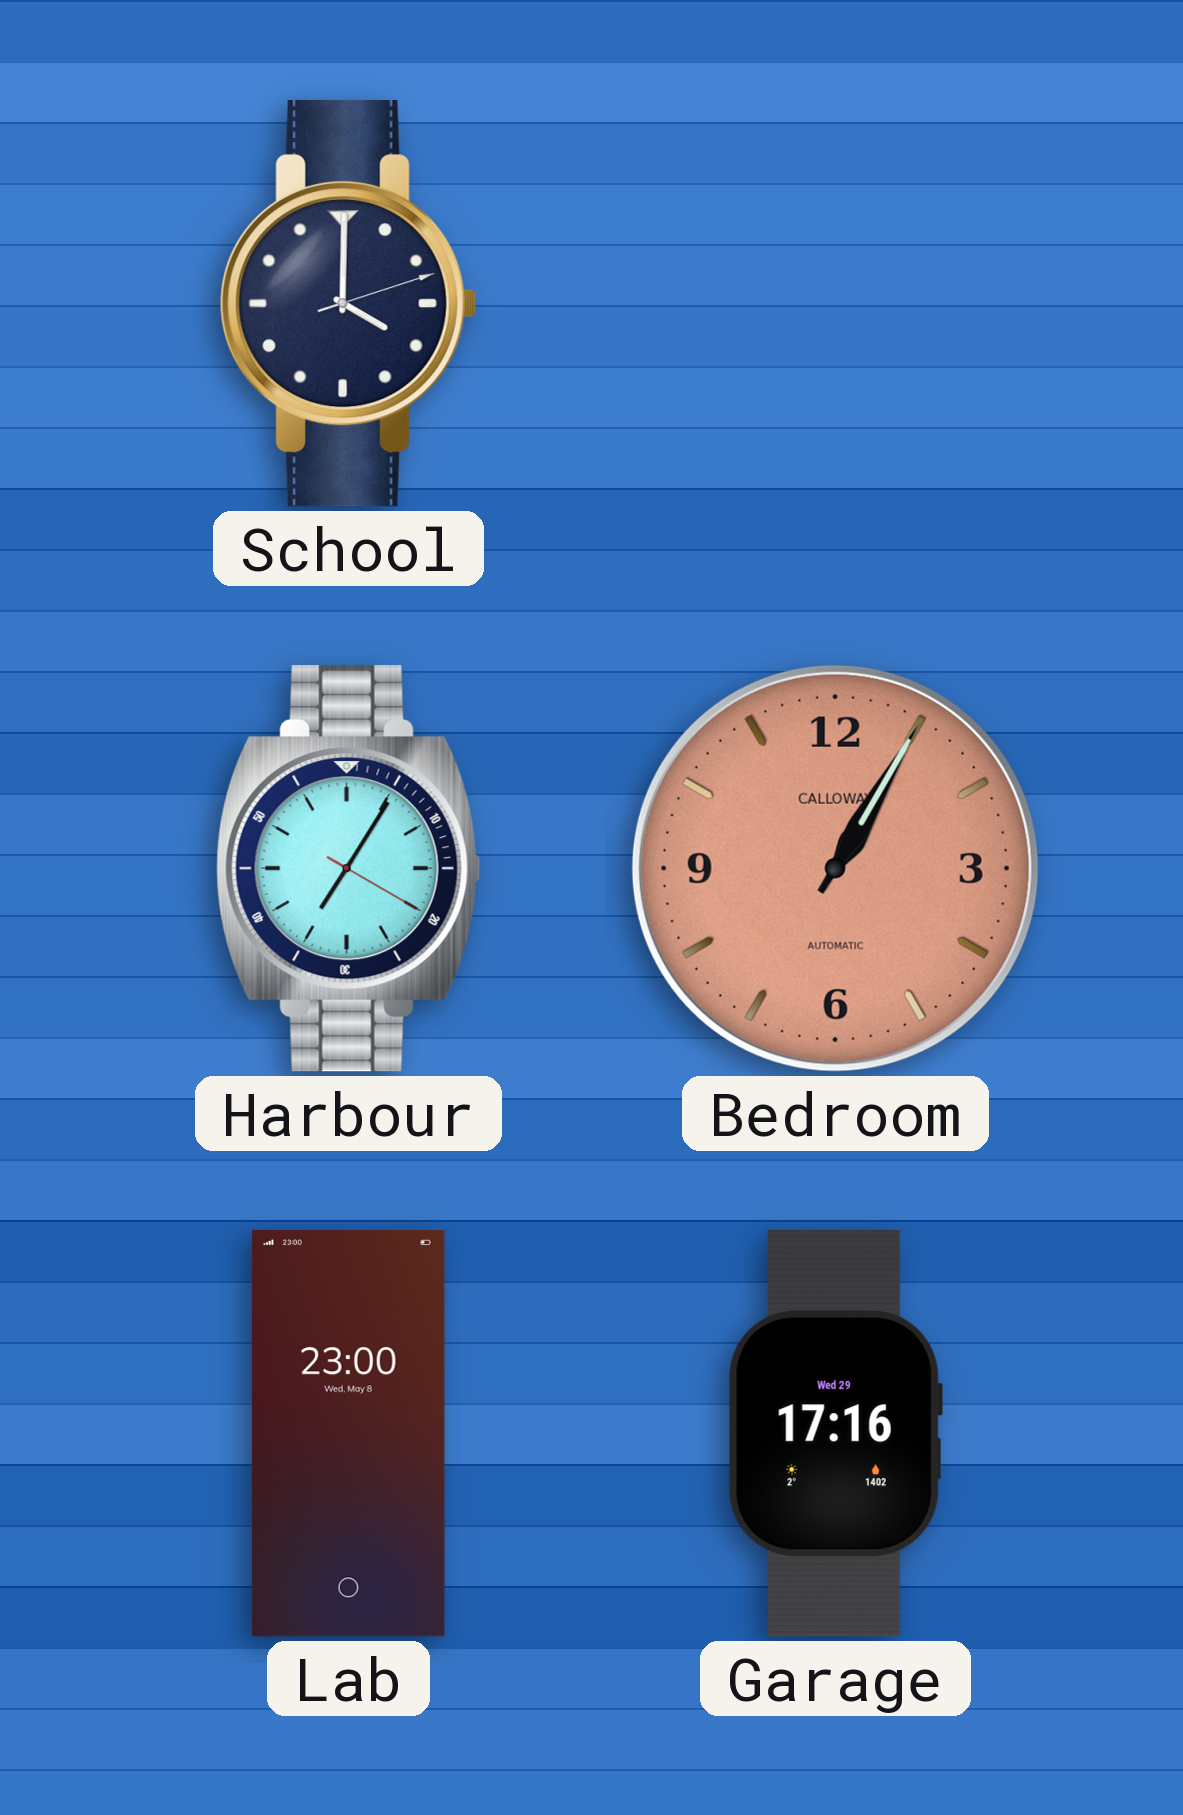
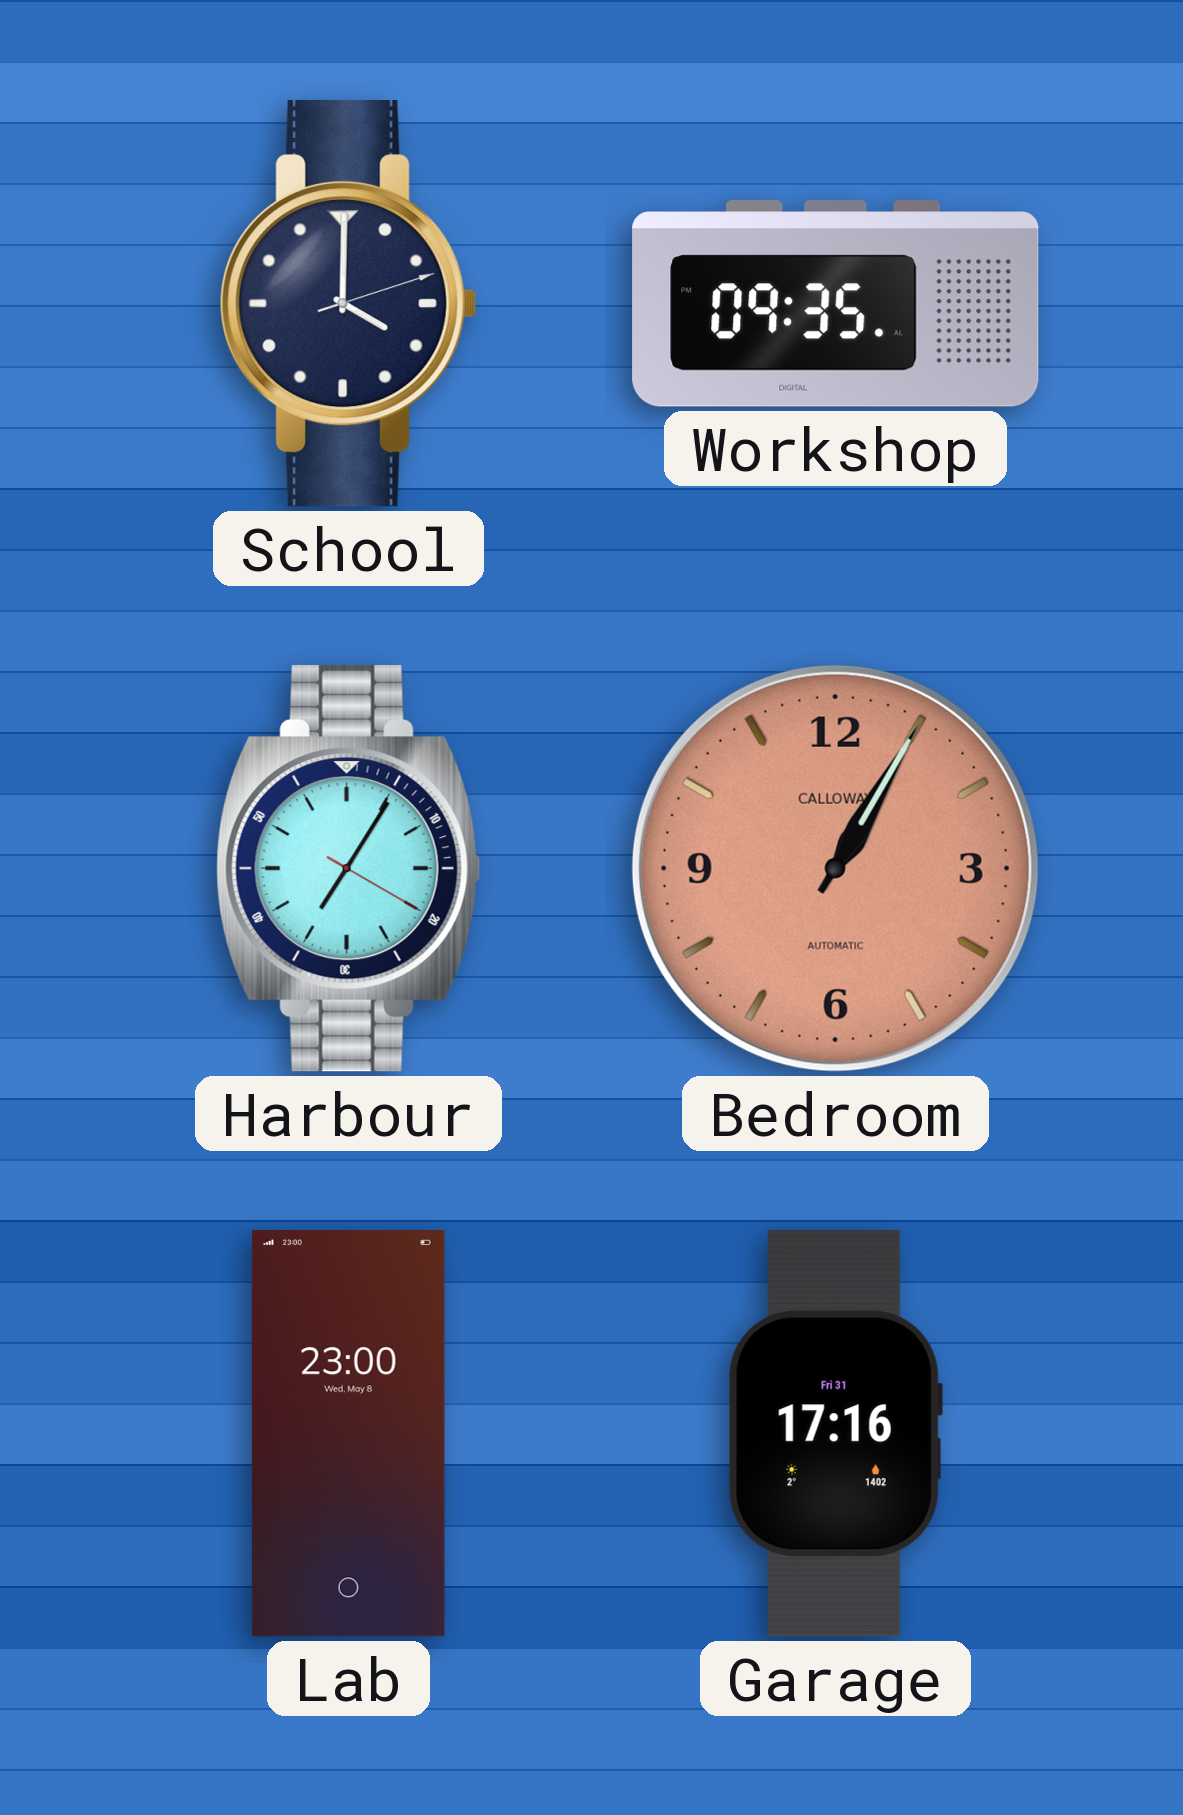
Workshop: none -> 09:35 (836, 304)
Garage date: Wed 29 -> Fri 31 (835, 1434)
